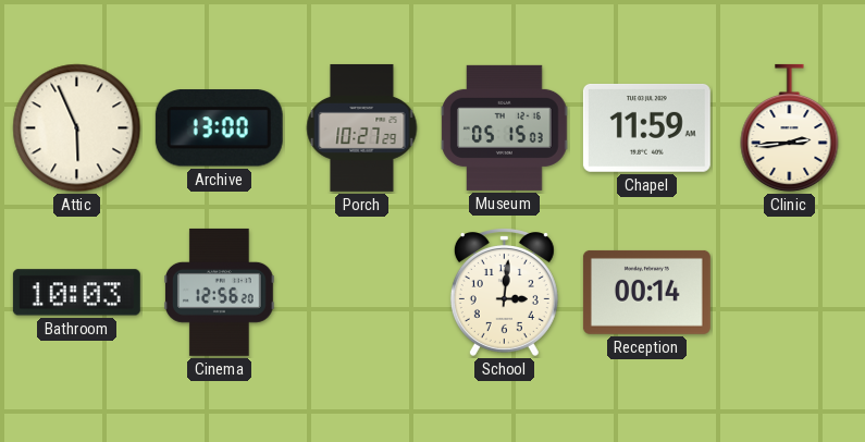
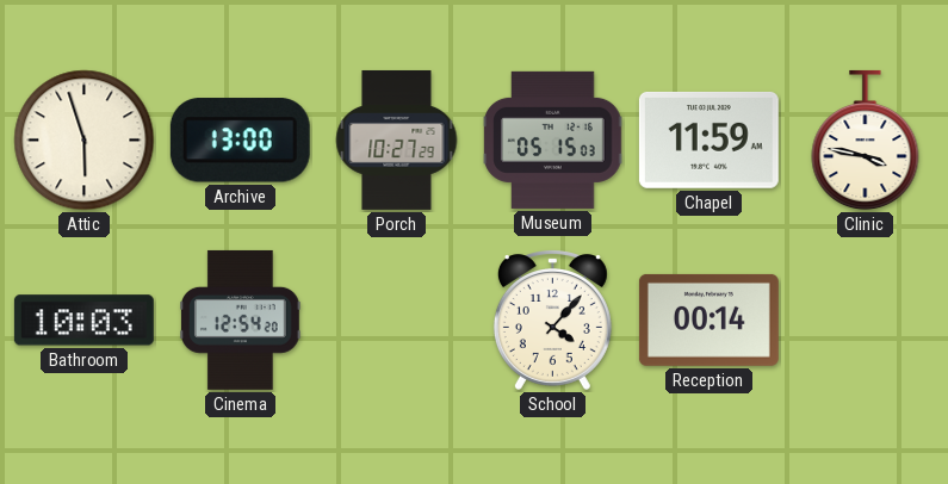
Attic: 5:56 -> 5:57 (85, 141)
Clinic: 2:44 -> 3:47 (866, 141)
Cinema: 12:56 -> 12:54 (241, 319)
School: 3:01 -> 4:07 (552, 321)
